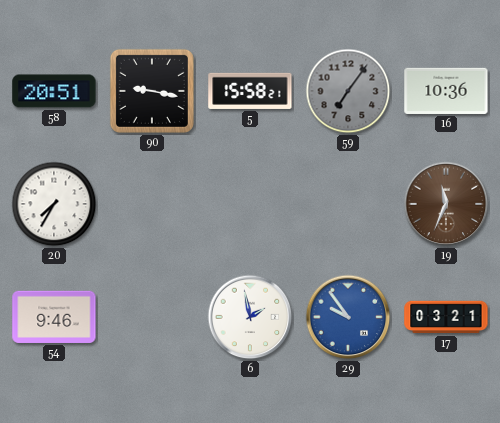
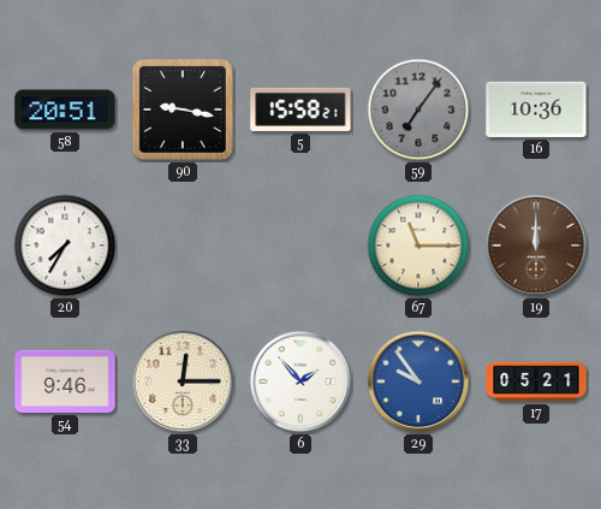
67: none -> 11:15 (418, 245)
19: 11:34 -> 12:00 (536, 245)
33: none -> 12:15 (183, 381)
6: 1:58 -> 1:53 (300, 381)
17: 03:21 -> 05:21 (536, 381)
